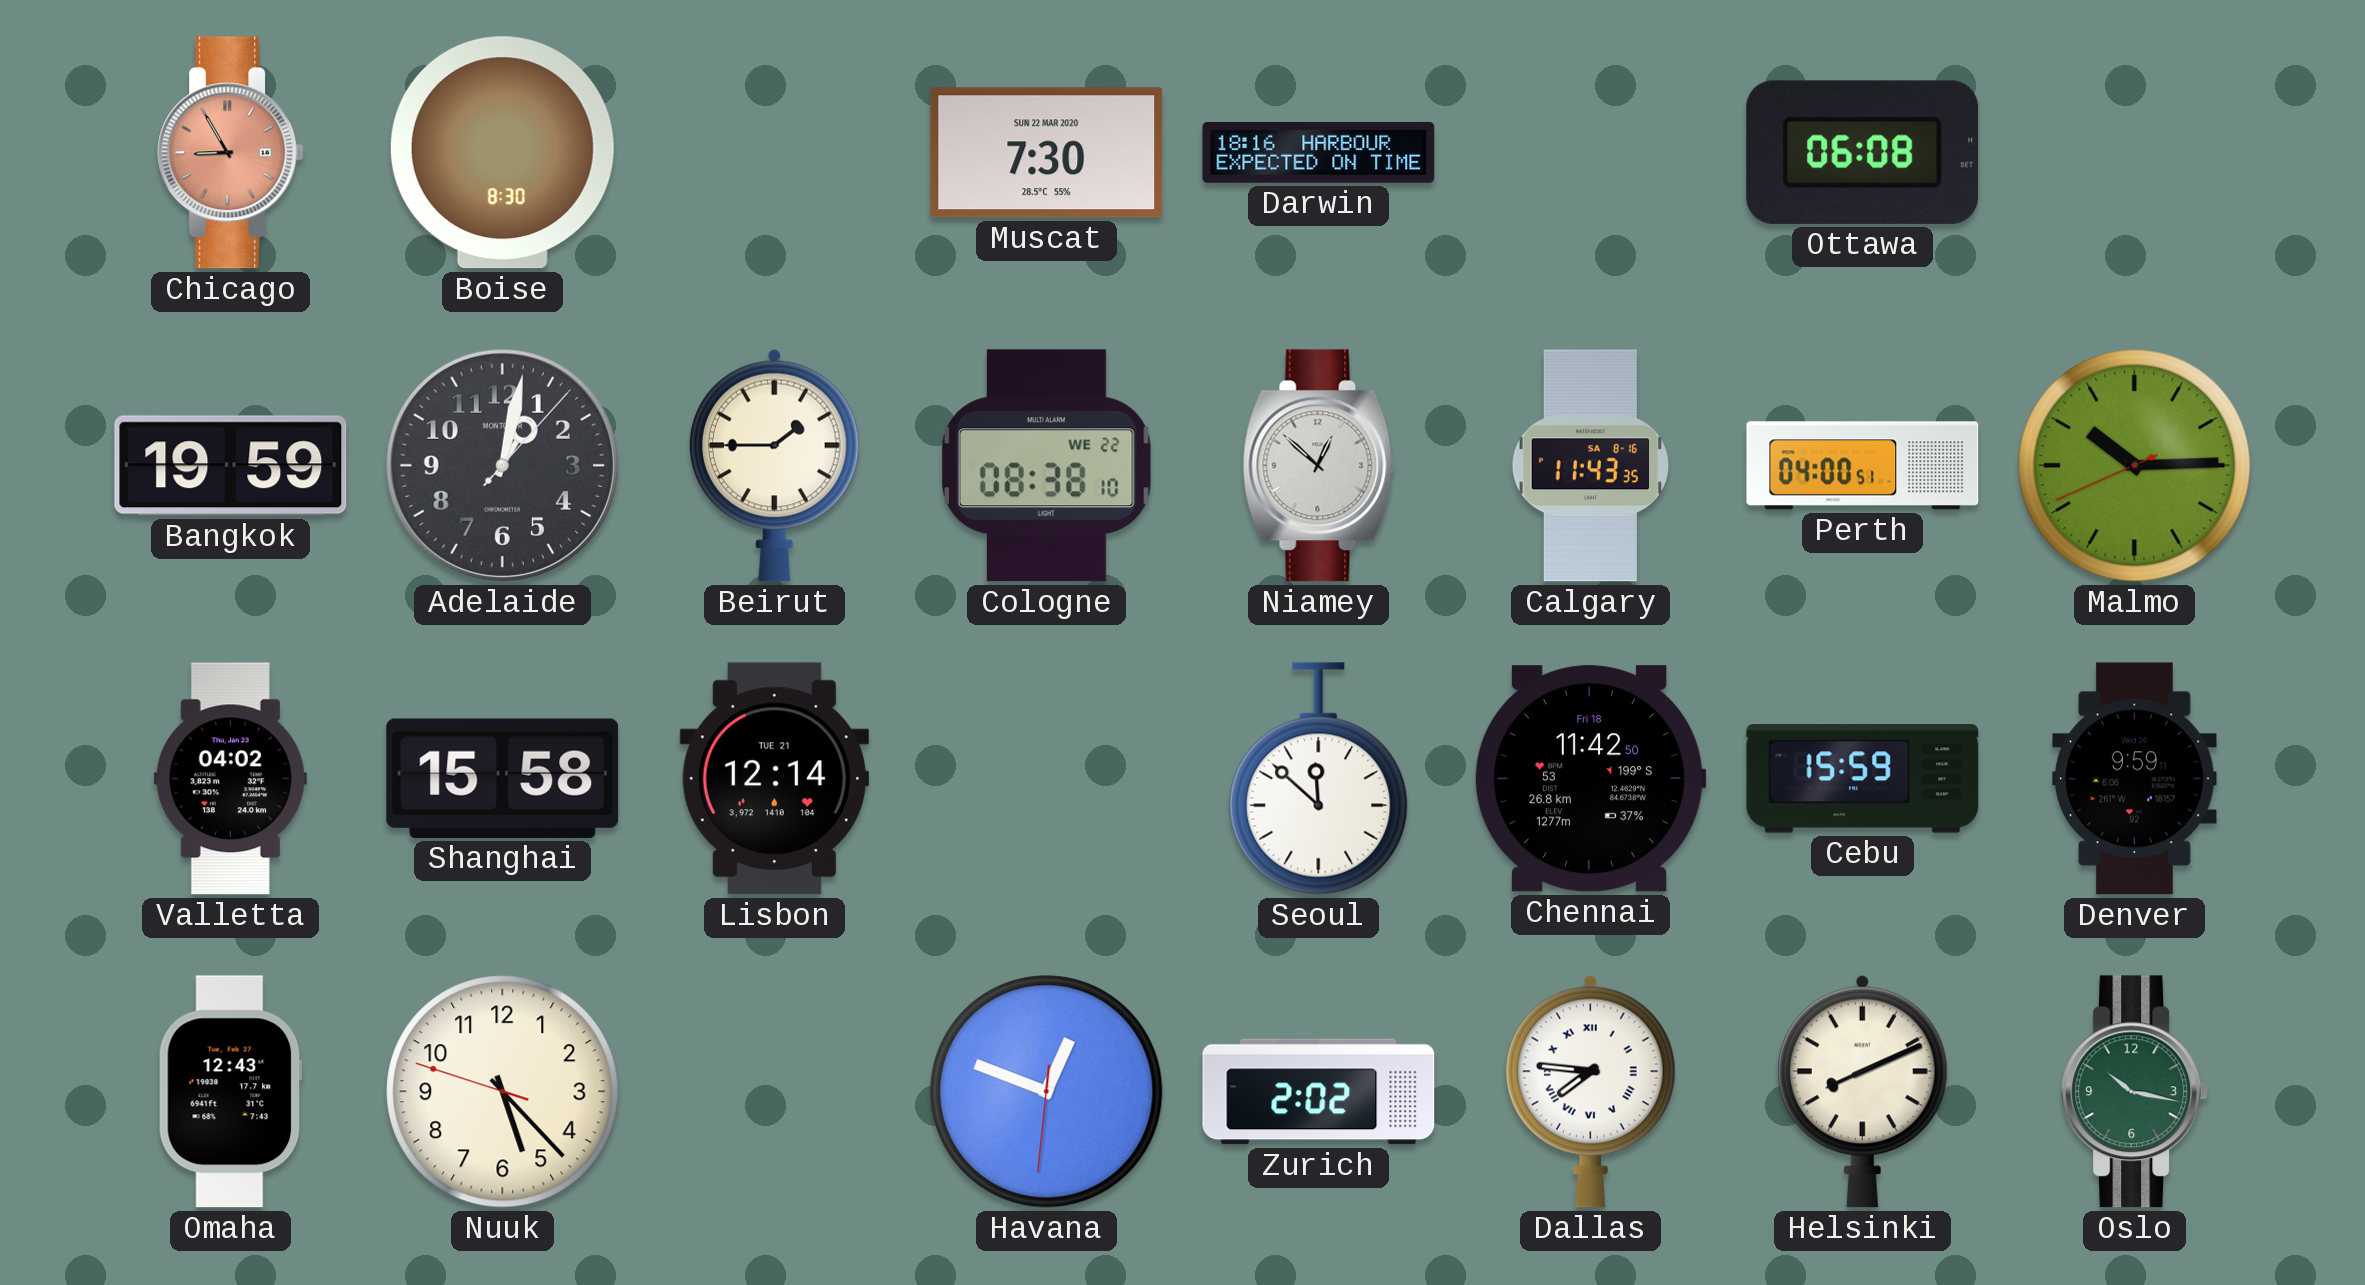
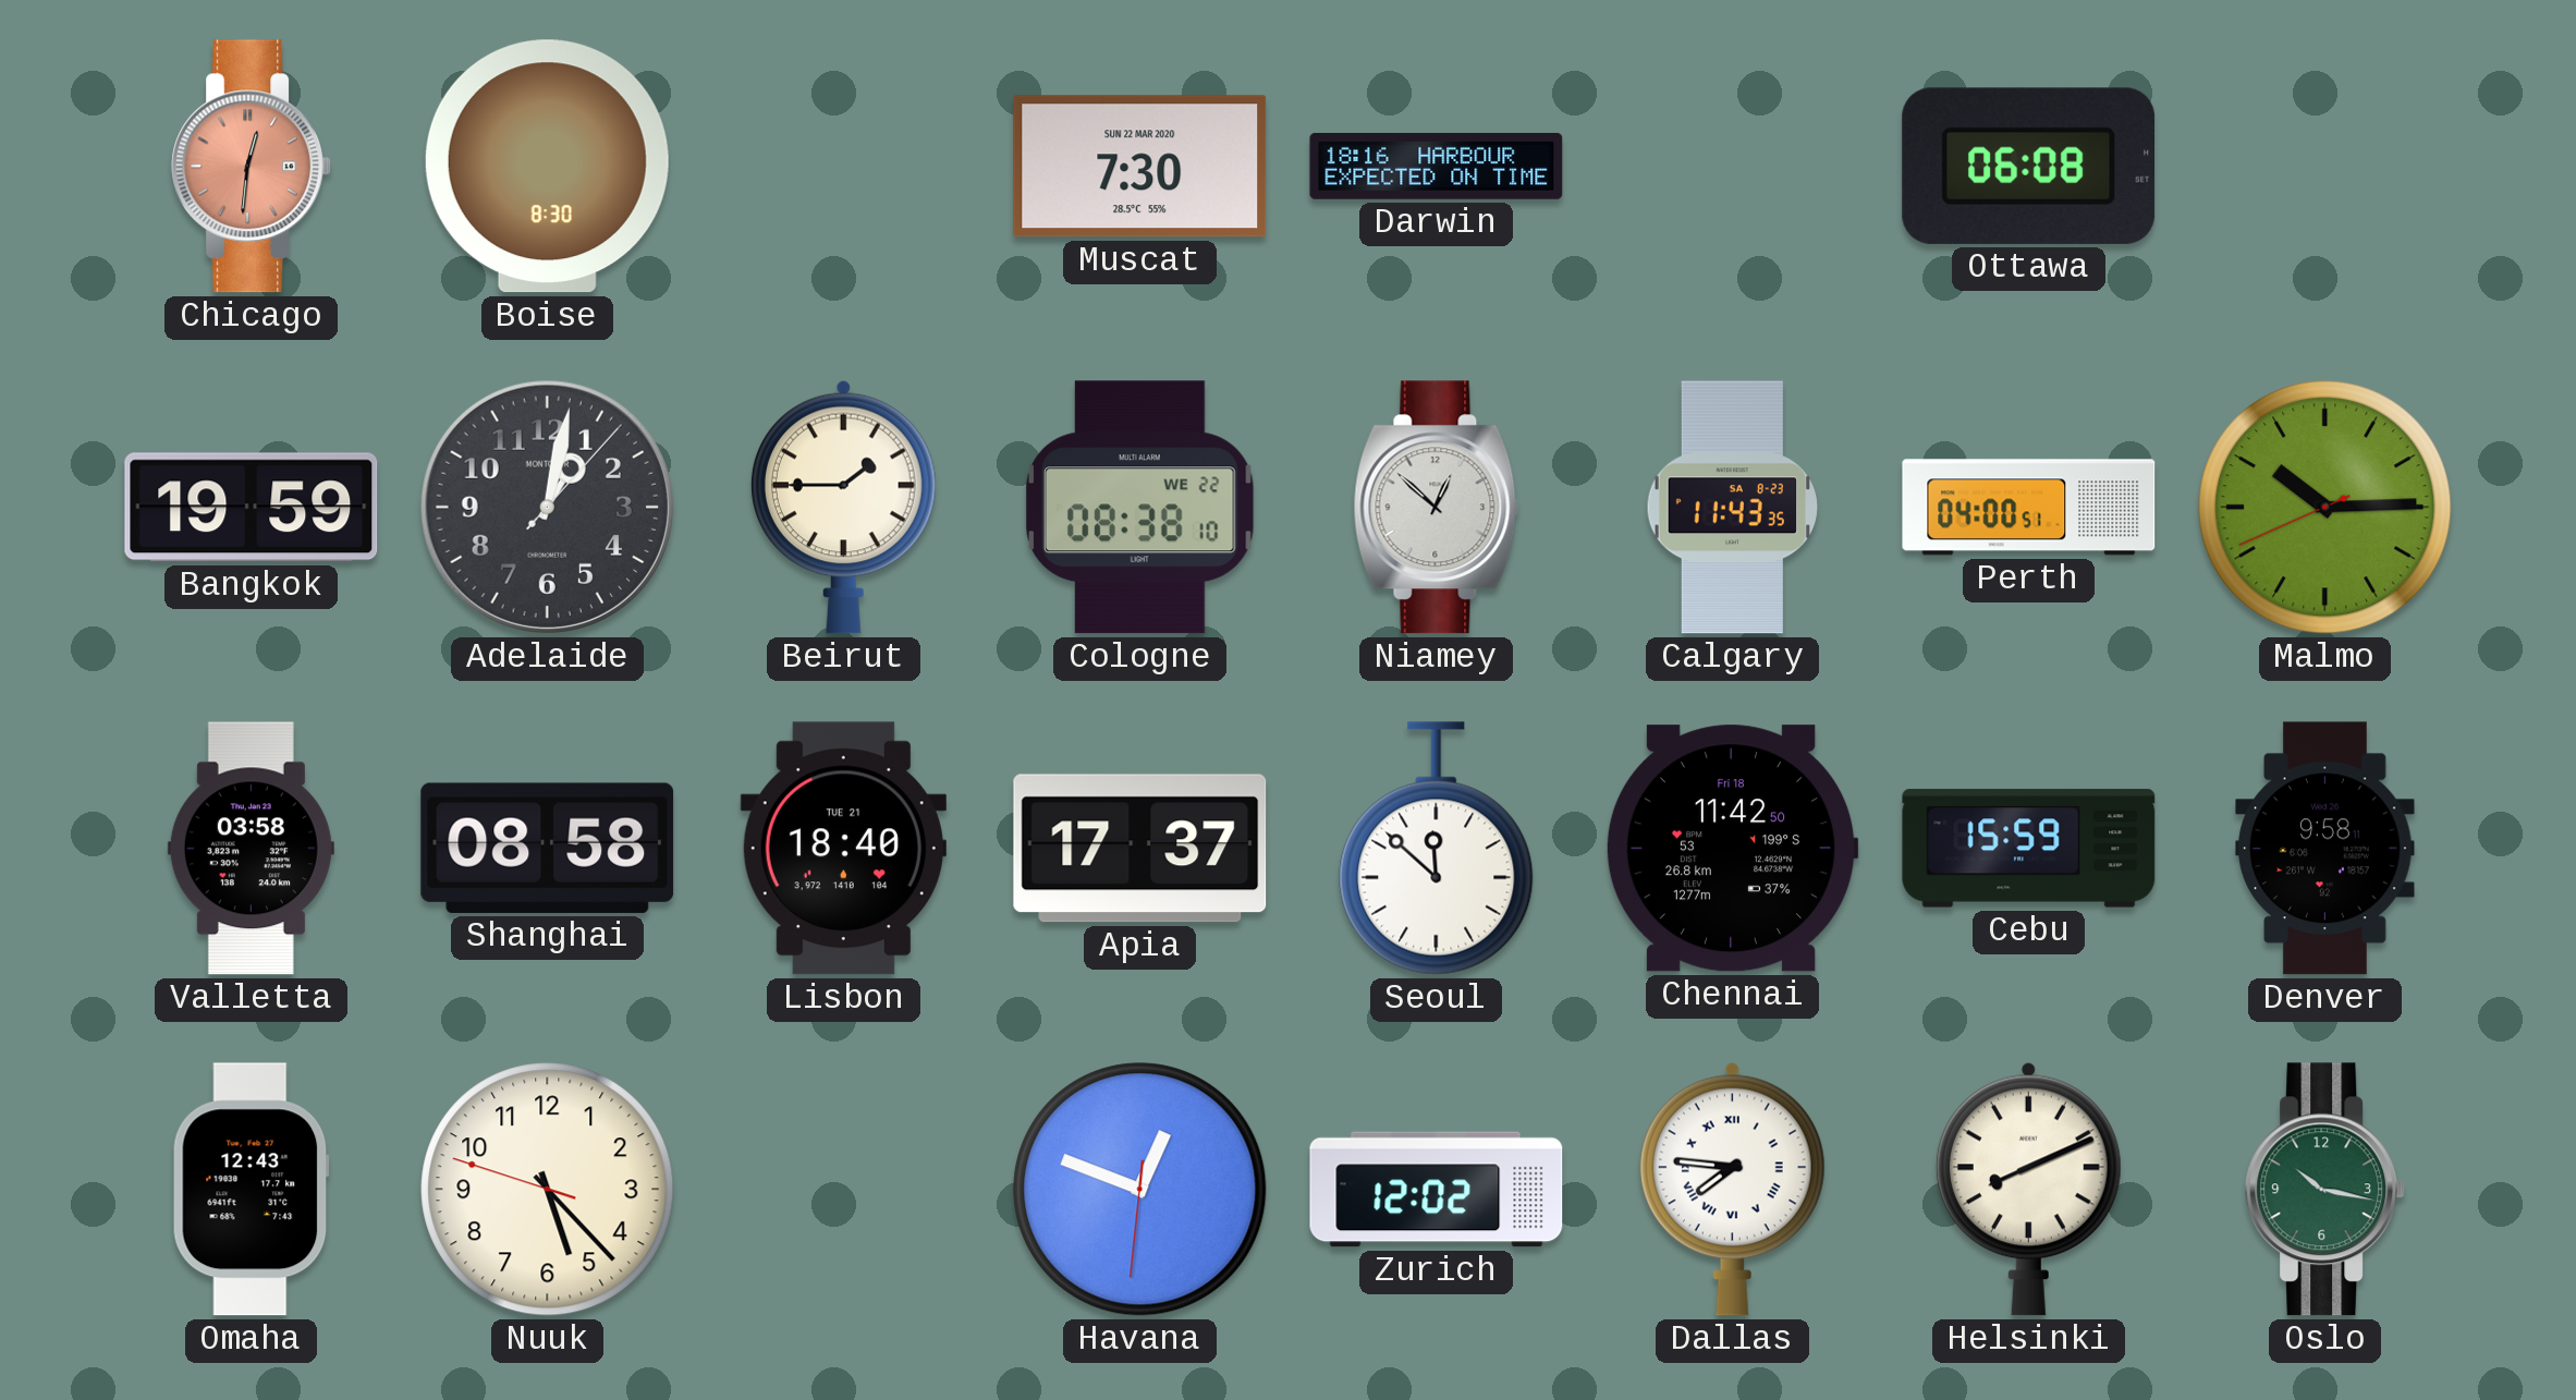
Chicago: 8:55 -> 12:31 (252, 167)
Calgary date: SA 8-16 -> SA 8-23 (1732, 508)
Valletta: 04:02 -> 03:58 (251, 849)
Shanghai: 15:58 -> 08:58 (548, 848)
Lisbon: 12:14 -> 18:40 (843, 849)
Apia: none -> 17:37 (1140, 849)
Denver: 9:59 -> 9:58 (2325, 849)
Zurich: 2:02 -> 12:02 (1437, 1190)
